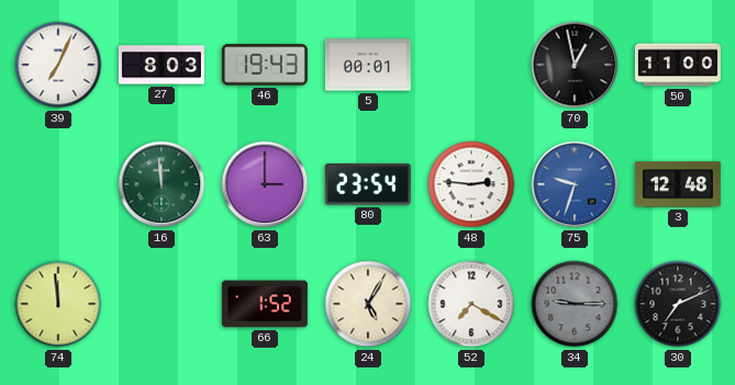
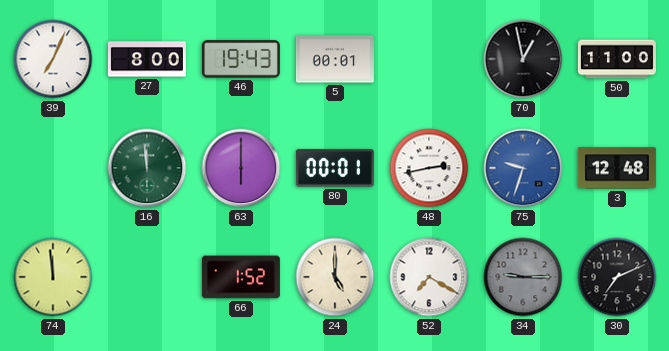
27: 8:03 -> 8:00 (147, 59)
63: 3:00 -> 6:00 (241, 168)
80: 23:54 -> 00:01 (335, 168)
48: 2:46 -> 2:43 (429, 168)
24: 5:05 -> 5:00 (335, 277)
